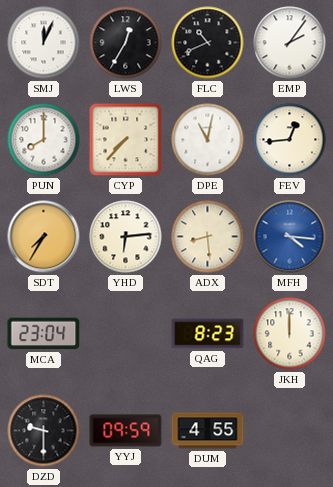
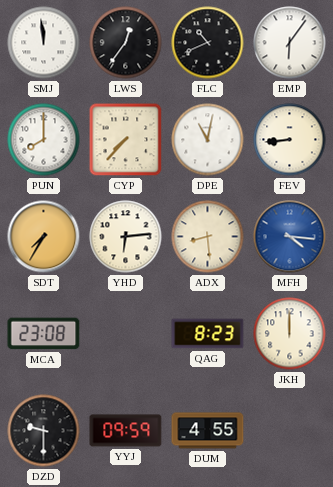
SMJ: 12:04 -> 11:59 (44, 43)
LWS: 12:35 -> 12:36 (126, 43)
EMP: 2:06 -> 6:06 (290, 43)
FEV: 12:44 -> 8:44 (290, 140)
MCA: 23:04 -> 23:08 (44, 334)
